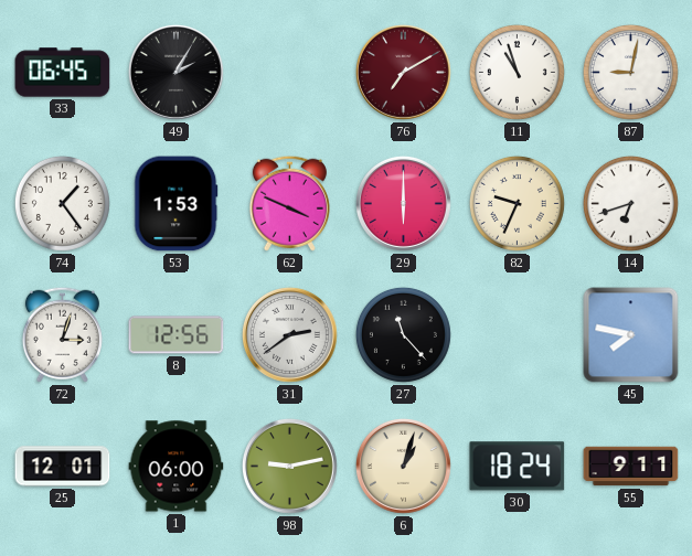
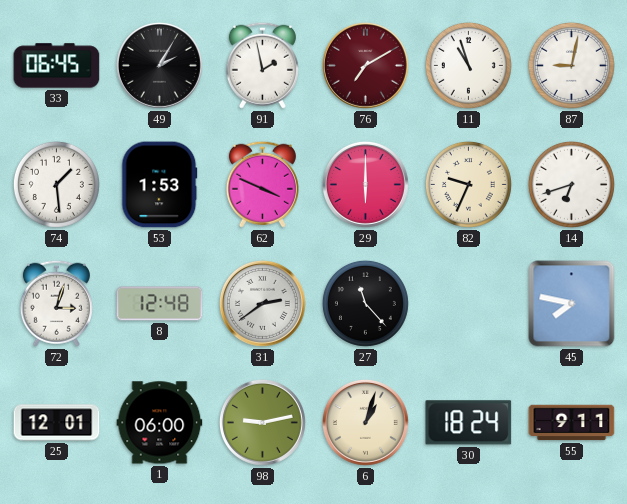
91: none -> 1:58 (262, 65)
74: 1:24 -> 1:29 (56, 184)
8: 12:56 -> 12:48 (160, 304)
